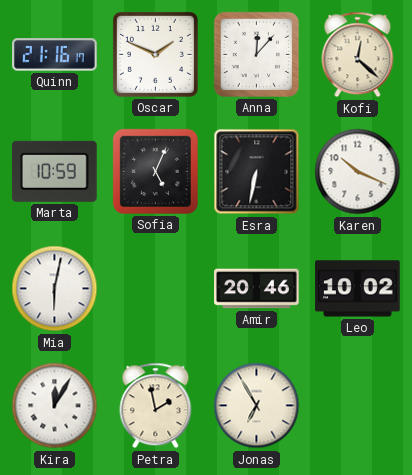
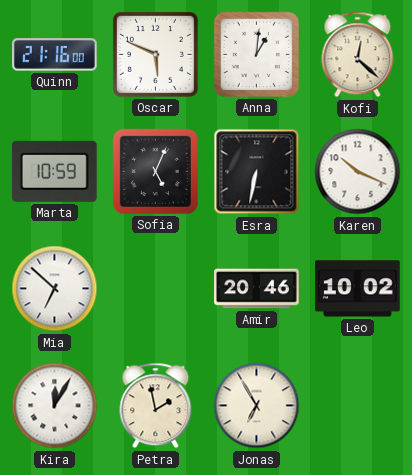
Quinn: 21:16:17 -> 21:16:00 (55, 55)
Oscar: 1:49 -> 5:49 (155, 54)
Anna: 12:07 -> 1:01 (256, 54)
Mia: 6:02 -> 6:52 (55, 289)
